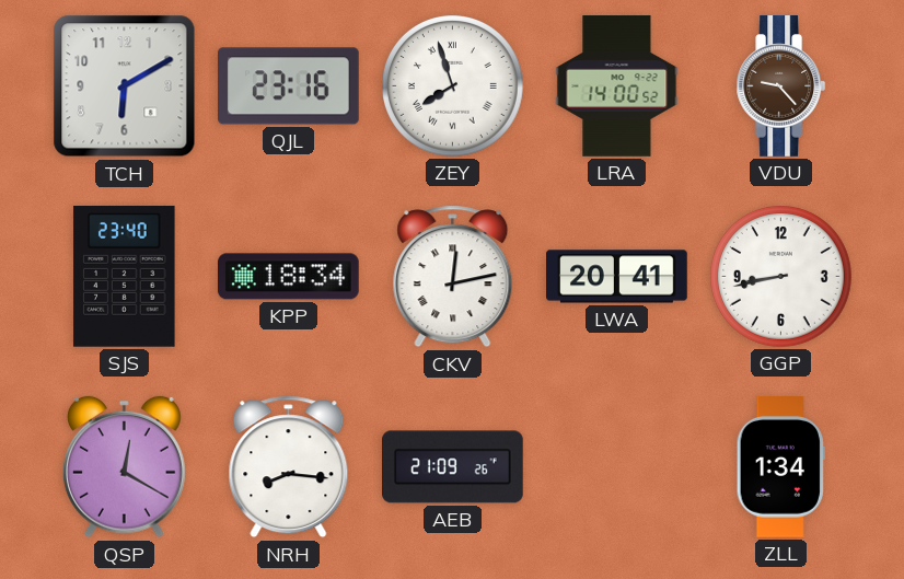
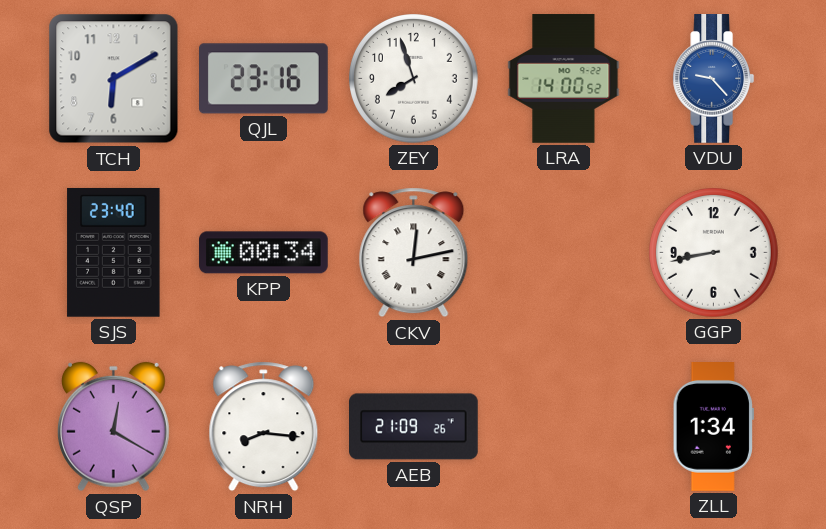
ZEY numerals: Roman -> Arabic (414, 79)
VDU dial: brown -> blue (714, 79)
KPP: 18:34 -> 00:34 (264, 253)
LWA: 20:41 -> none (617, 277)
